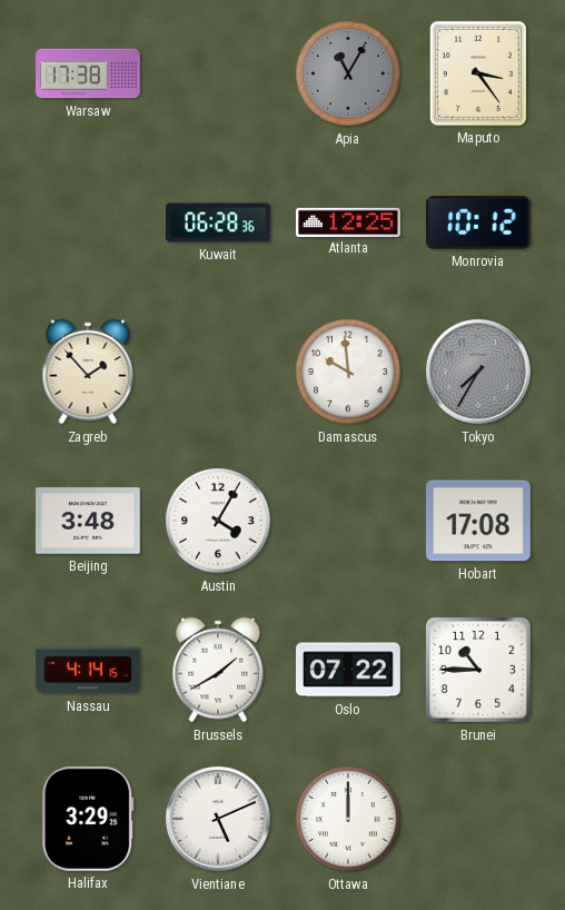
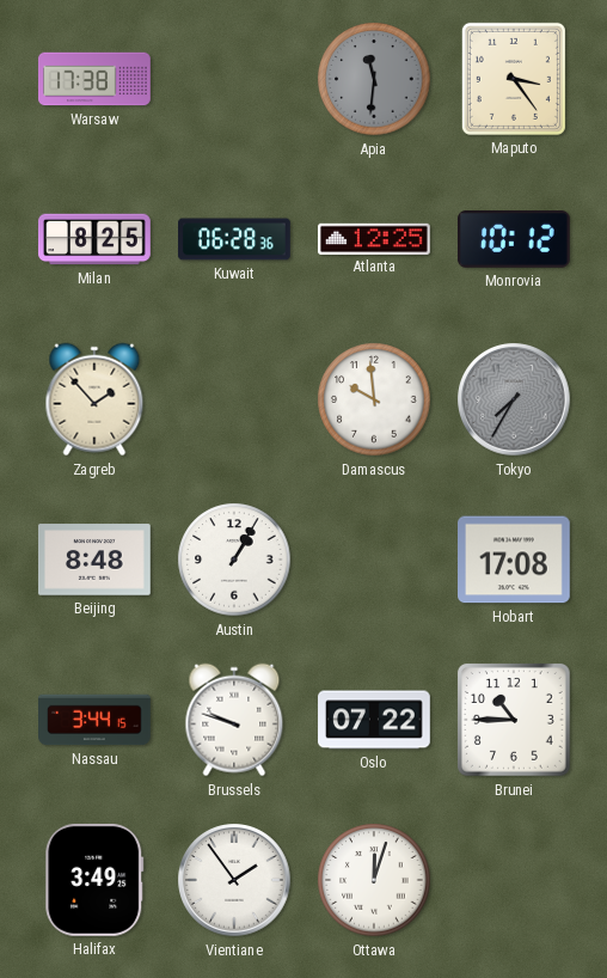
Apia: 11:05 -> 11:31 (374, 79)
Milan: none -> 8:25 (96, 239)
Beijing: 3:48 -> 8:48 (96, 560)
Austin: 4:05 -> 1:05 (234, 560)
Nassau: 4:14 -> 3:44 (96, 720)
Brussels: 1:40 -> 9:48 (234, 720)
Halifax: 3:29 -> 3:49 (94, 880)
Vientiane: 5:11 -> 1:54 (234, 880)
Ottawa: 12:00 -> 12:03 (374, 880)
